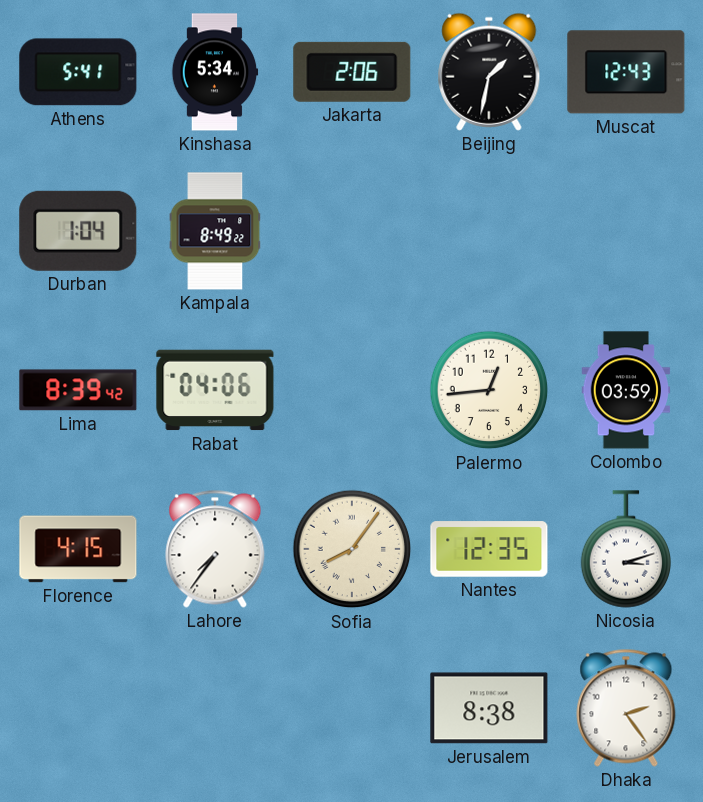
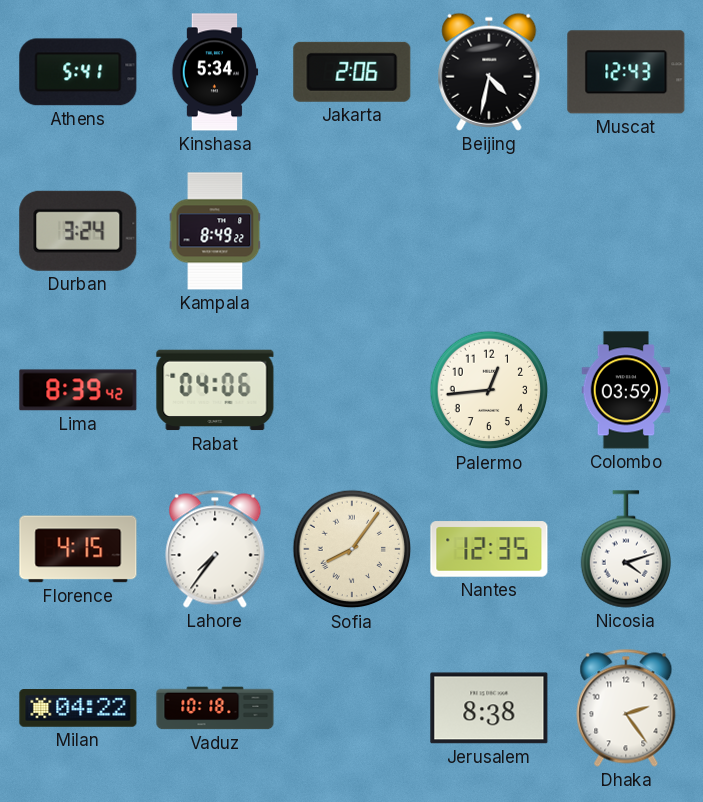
Beijing: 1:32 -> 4:32 (489, 72)
Durban: 1:04 -> 3:24 (78, 231)
Nicosia: 3:12 -> 4:12 (626, 549)
Milan: none -> 04:22 (78, 709)
Vaduz: none -> 10:18 (215, 708)
